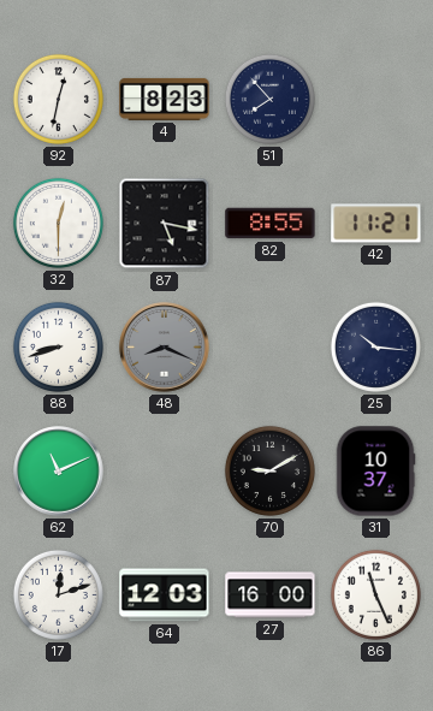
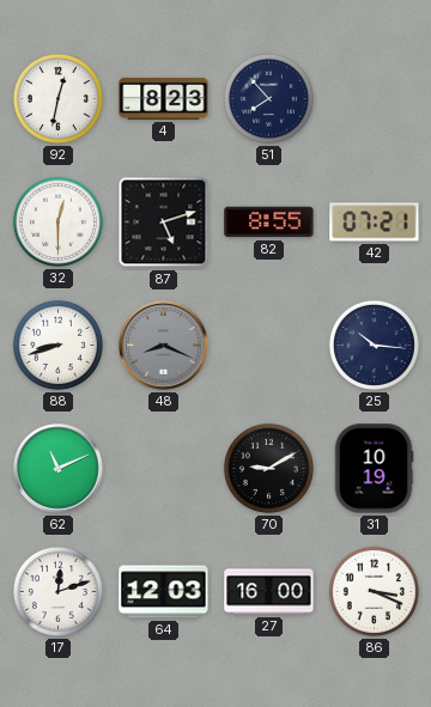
87: 5:17 -> 5:12 (164, 223)
42: 11:21 -> 07:21 (375, 223)
31: 10:37 -> 10:19 (374, 469)
86: 11:26 -> 3:19 (374, 591)
